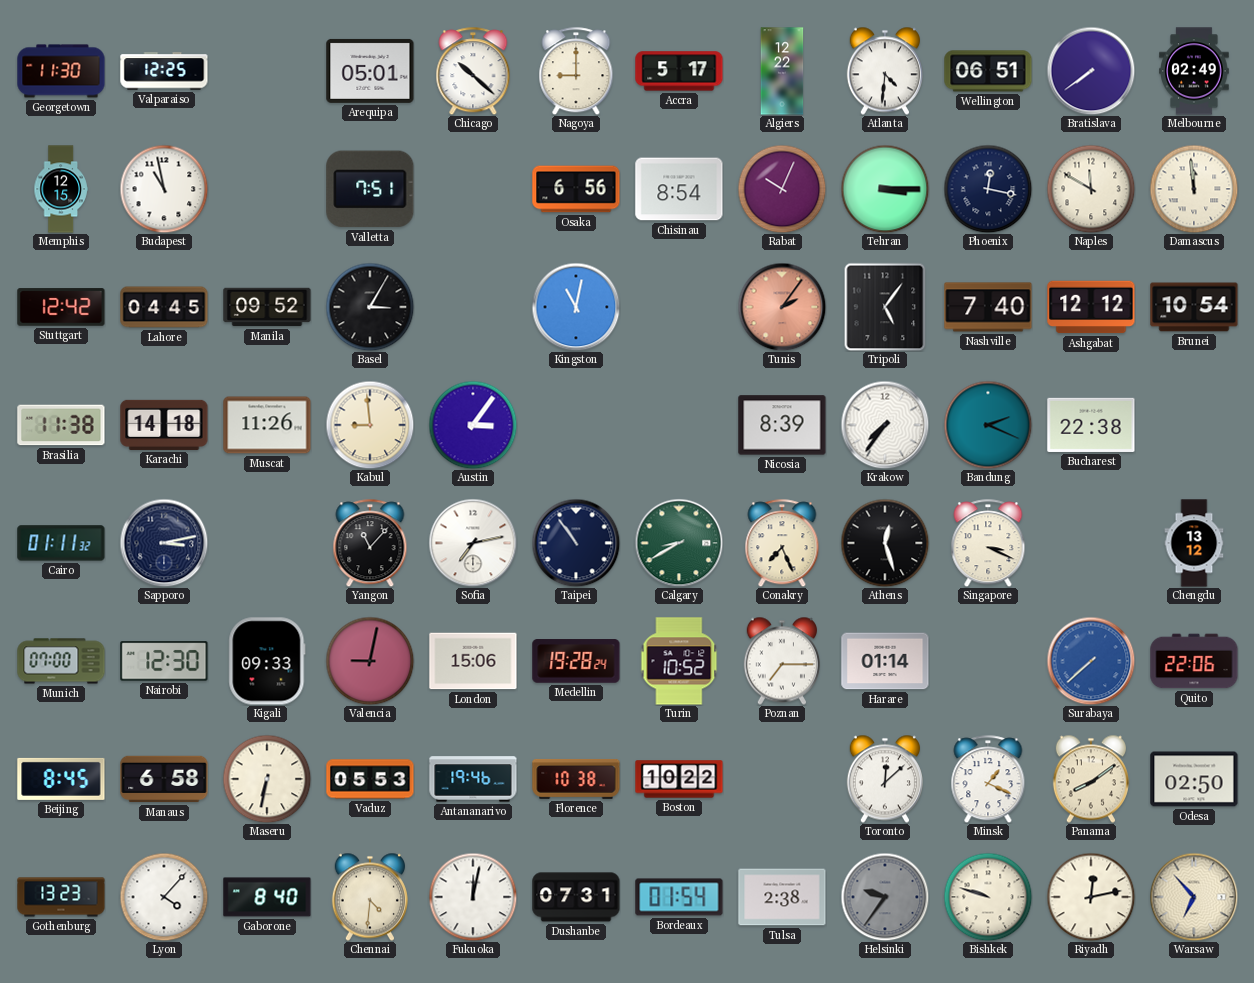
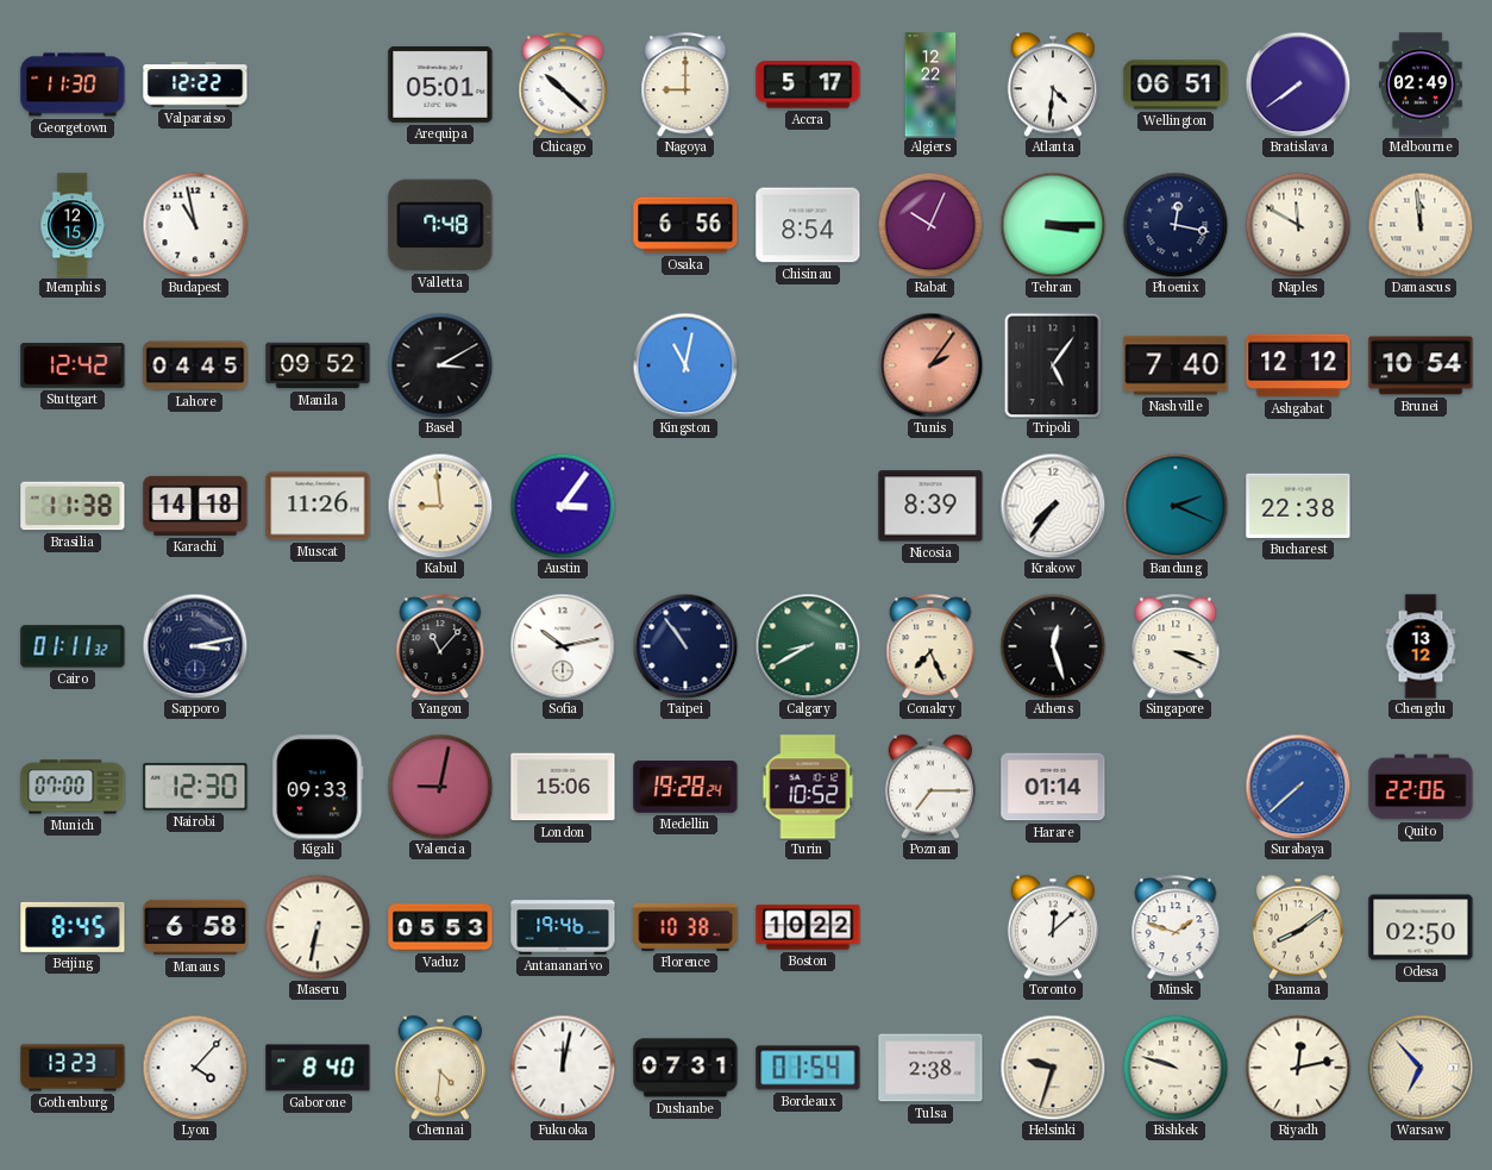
Valparaiso: 12:25 -> 12:22 (195, 85)
Valletta: 7:51 -> 7:48 (440, 225)
Basel: 3:05 -> 3:10 (440, 365)
Sofia: 7:13 -> 10:13 (563, 646)
Minsk: 1:19 -> 1:48 (1176, 927)
Helsinki: 9:36 -> 9:33 (1053, 1068)
Helsinki dial: grey -> cream (1053, 1068)
